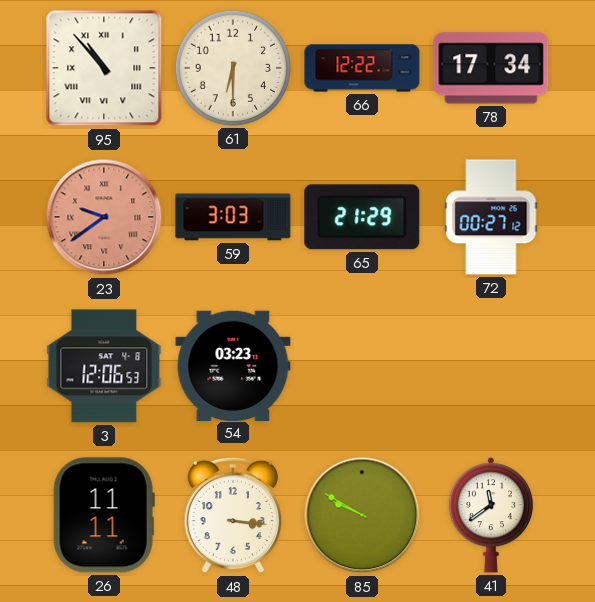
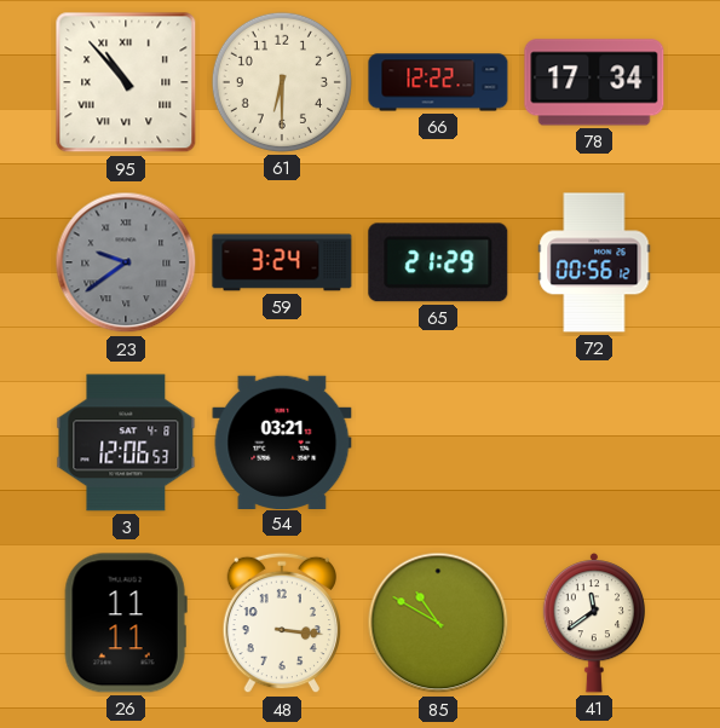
23 dial: salmon -> grey (126, 262)
59: 3:03 -> 3:24 (282, 262)
72: 00:27 -> 00:56 (594, 262)
54: 03:23 -> 03:21 (282, 441)
85: 9:50 -> 10:50 (438, 623)
